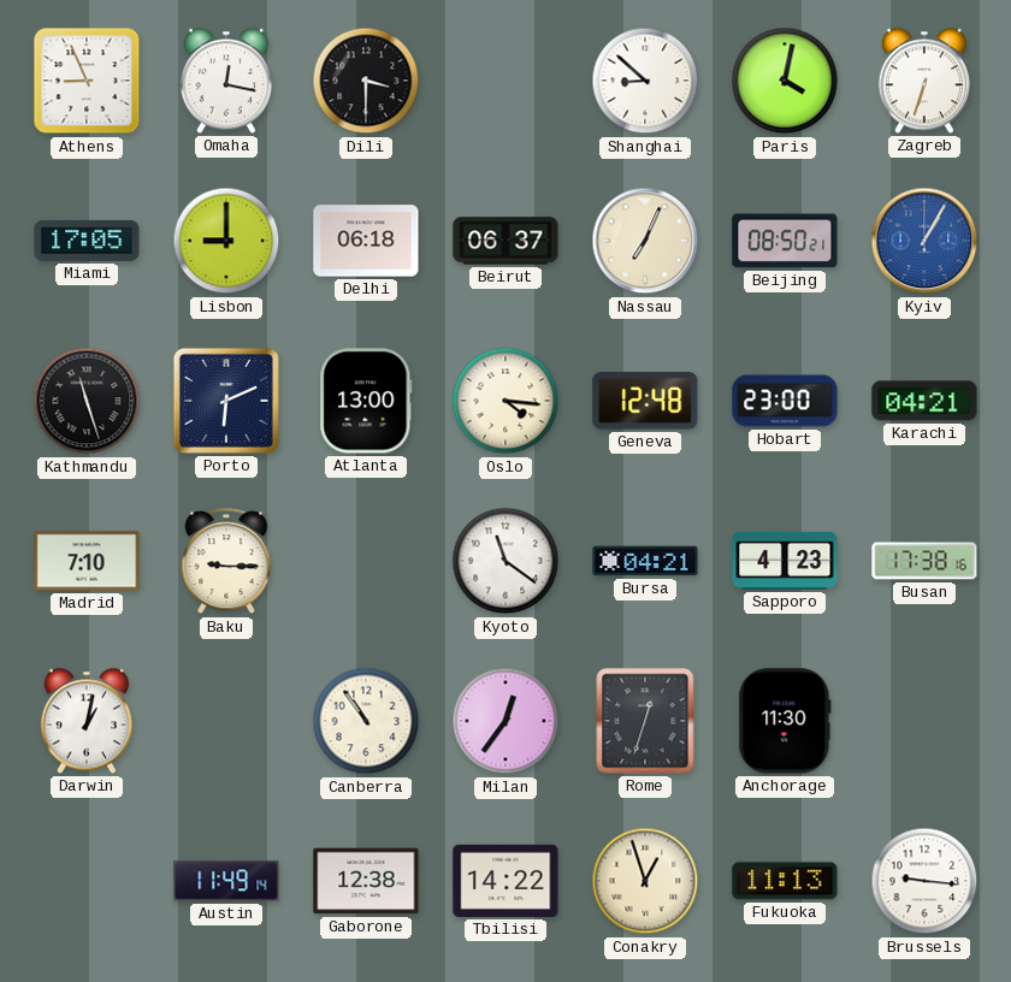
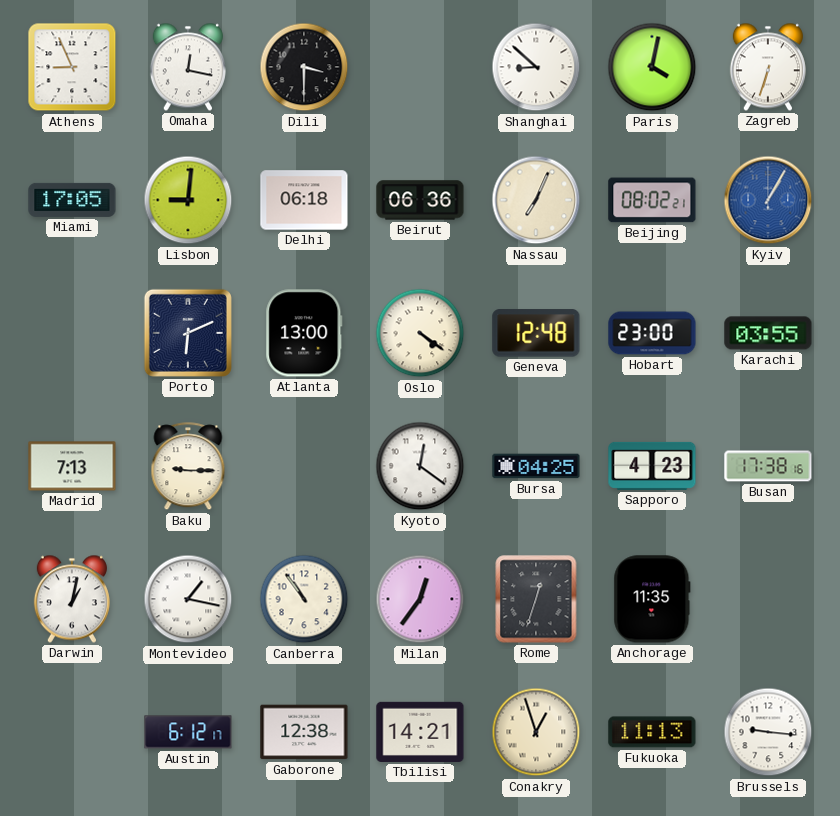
Lisbon: 9:00 -> 9:01 (188, 200)
Beirut: 06:37 -> 06:36 (420, 200)
Beijing: 08:50 -> 08:02 (652, 200)
Kathmandu: 11:27 -> none (87, 401)
Oslo: 4:16 -> 4:21 (420, 333)
Karachi: 04:21 -> 03:55 (768, 333)
Madrid: 7:10 -> 7:13 (72, 466)
Kyoto: 11:21 -> 12:21 (420, 466)
Bursa: 04:21 -> 04:25 (536, 466)
Montevideo: none -> 1:17 (188, 599)
Anchorage: 11:30 -> 11:35 (652, 599)
Austin: 11:49 -> 6:12 (188, 732)
Tbilisi: 14:22 -> 14:21 (420, 732)
